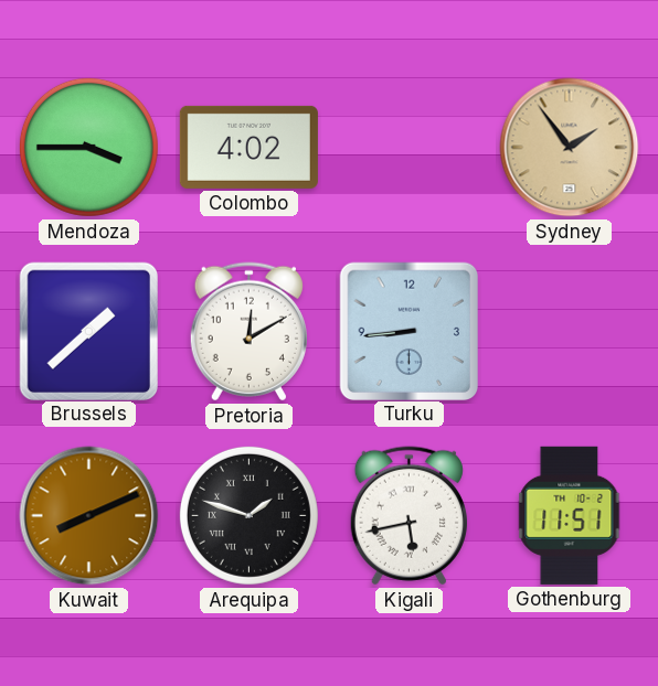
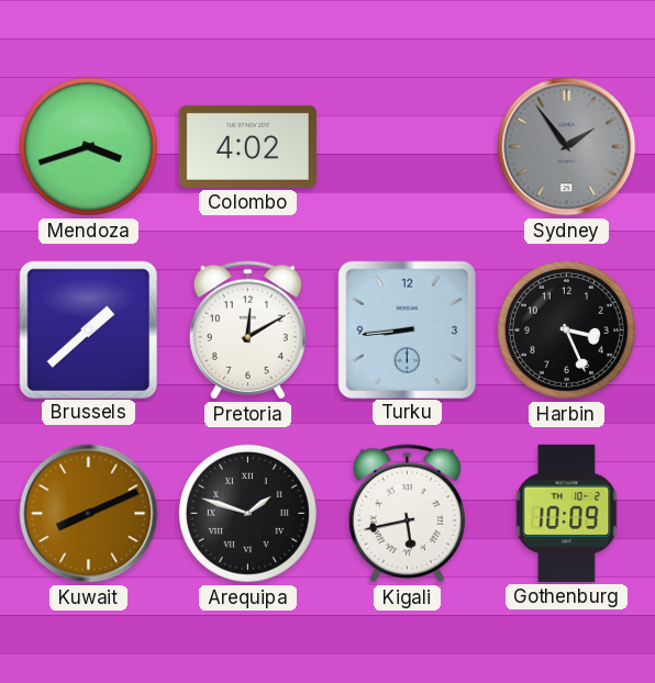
Mendoza: 3:45 -> 3:42 (88, 146)
Sydney dial: champagne -> grey (567, 147)
Harbin: none -> 3:26 (566, 329)
Gothenburg: 11:51 -> 10:09 (567, 513)
